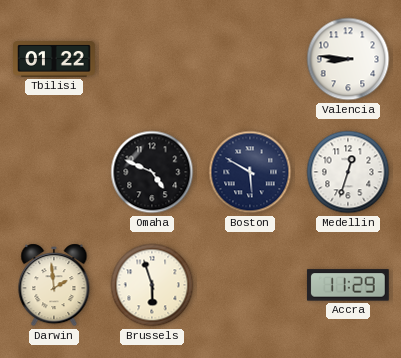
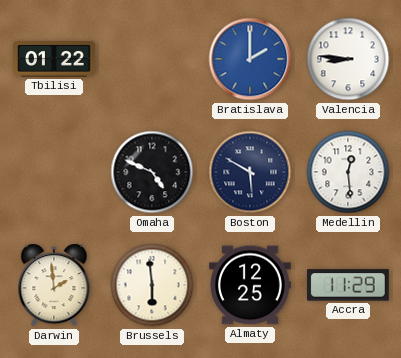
Bratislava: none -> 2:00 (250, 59)
Medellin: 12:33 -> 12:29 (348, 172)
Brussels: 5:57 -> 5:59 (152, 285)
Almaty: none -> 12:25 (251, 285)
